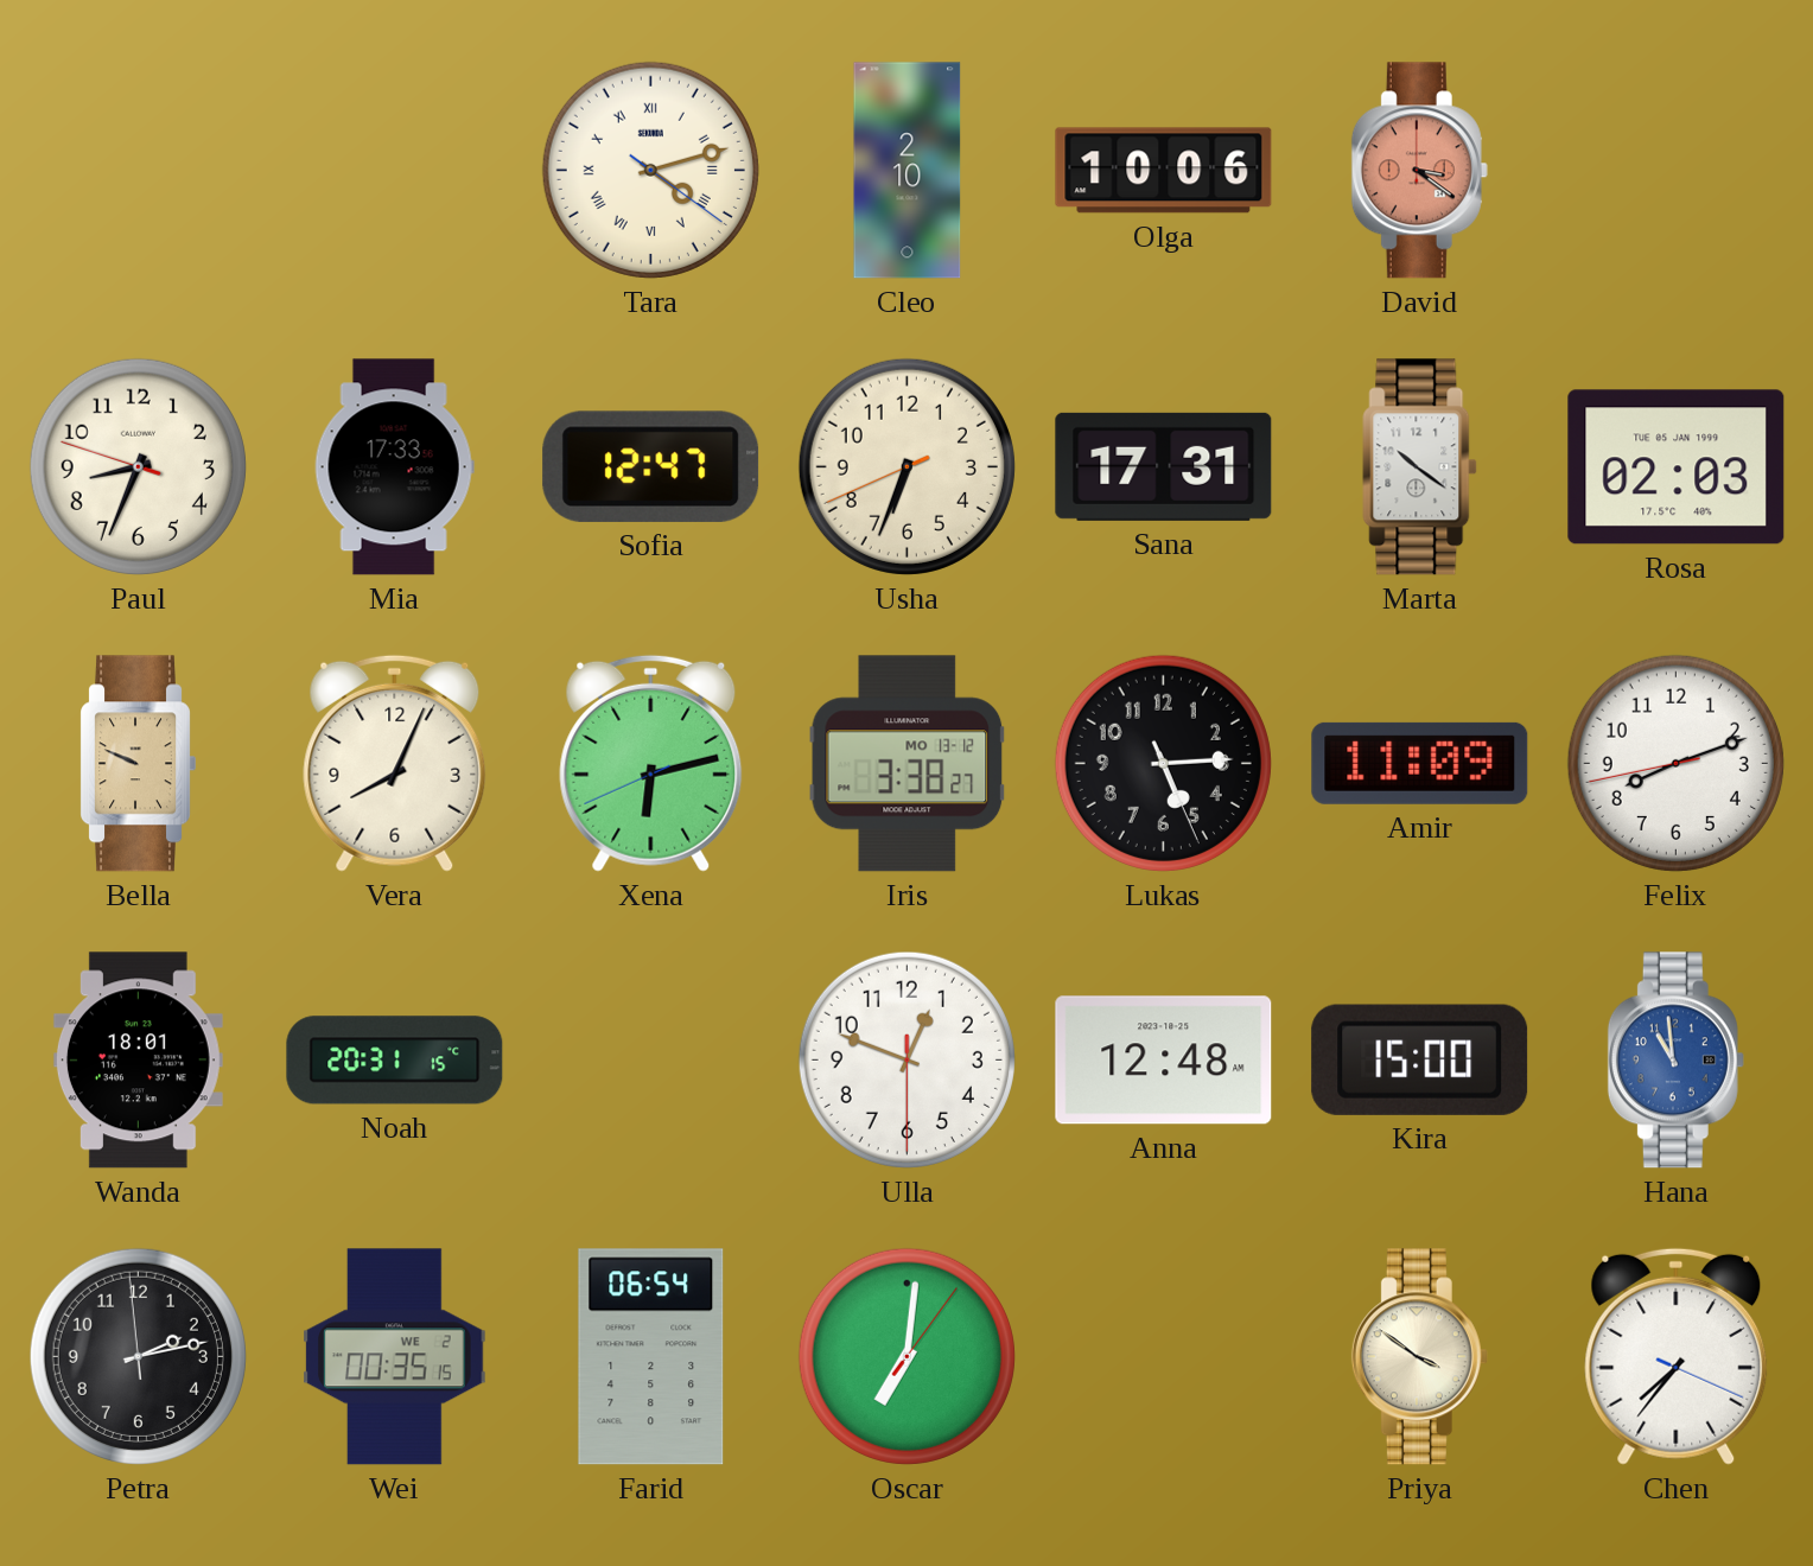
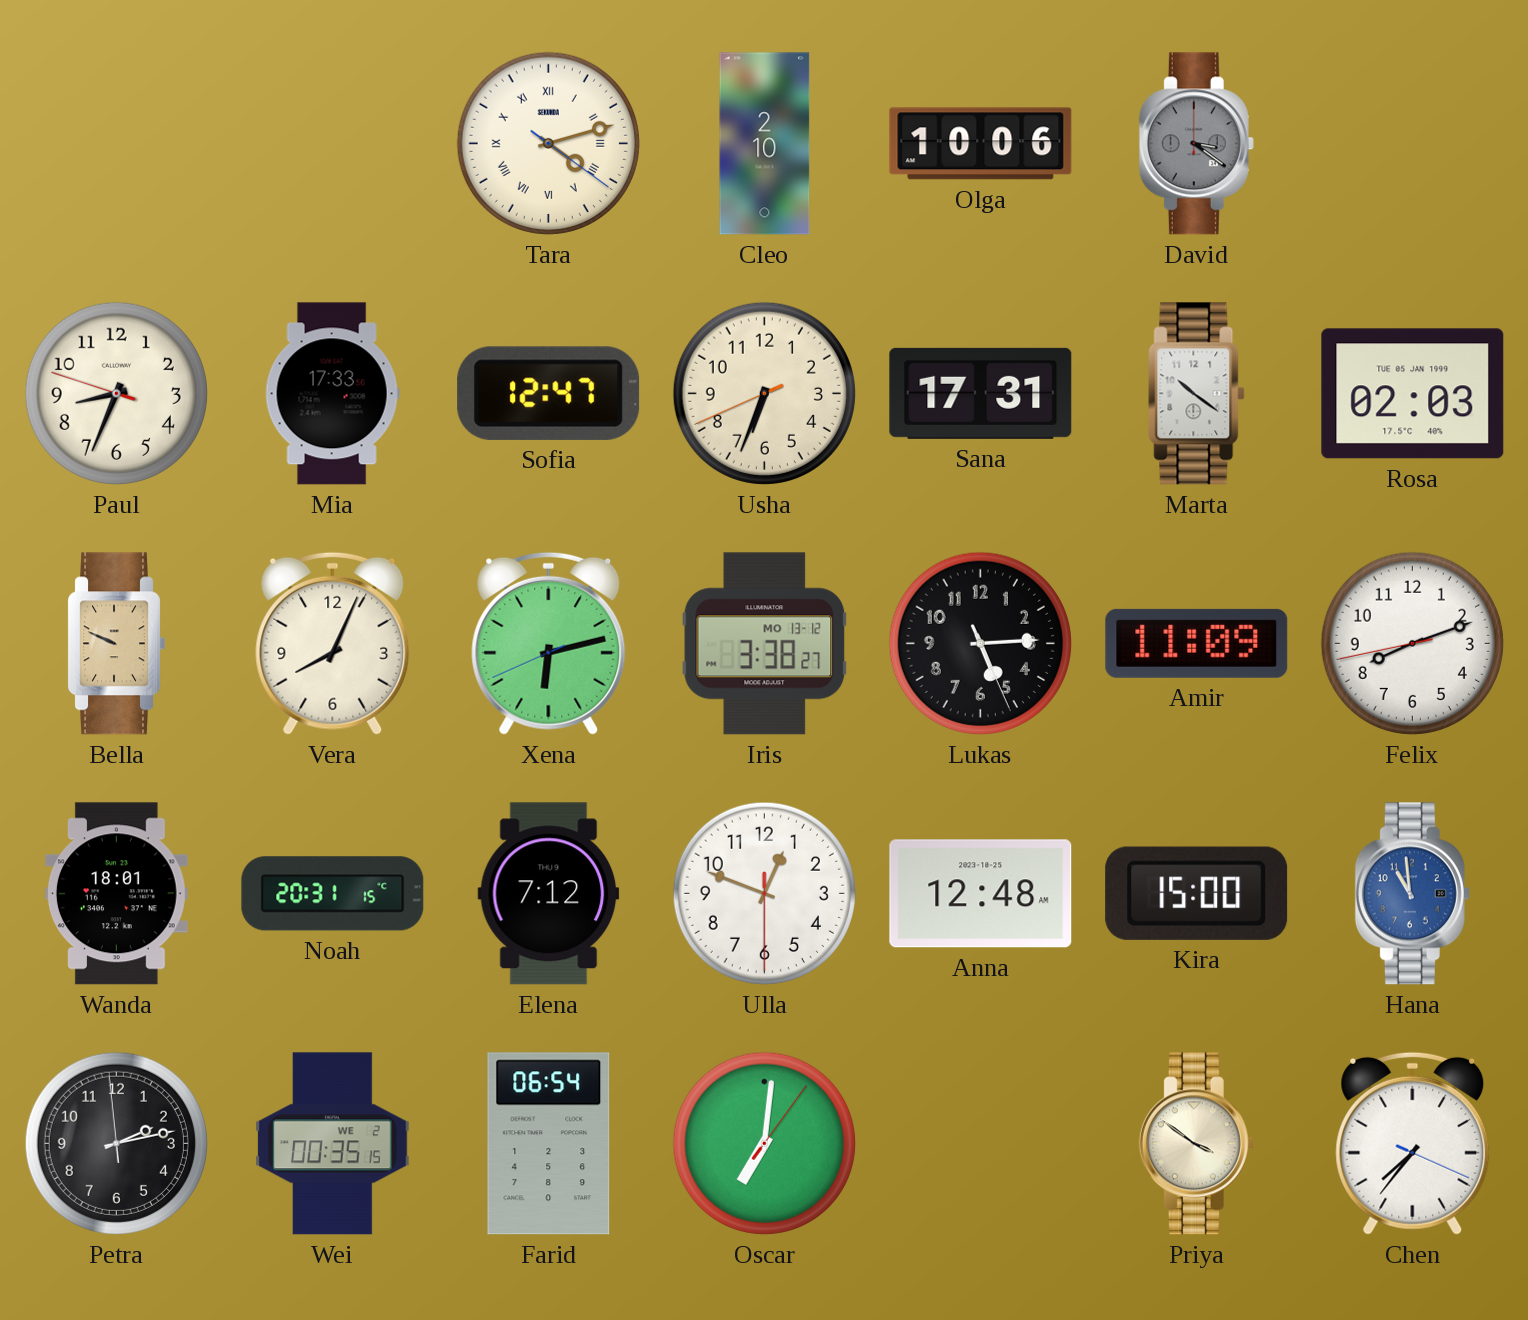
David dial: salmon -> grey (1196, 144)
Elena: none -> 7:12 (549, 894)
